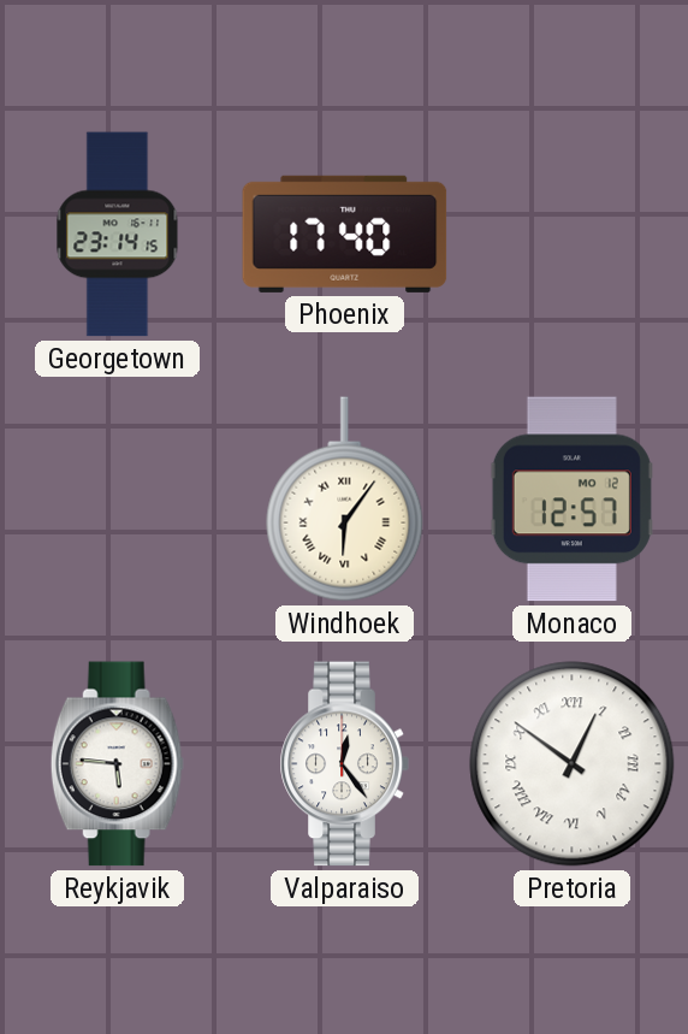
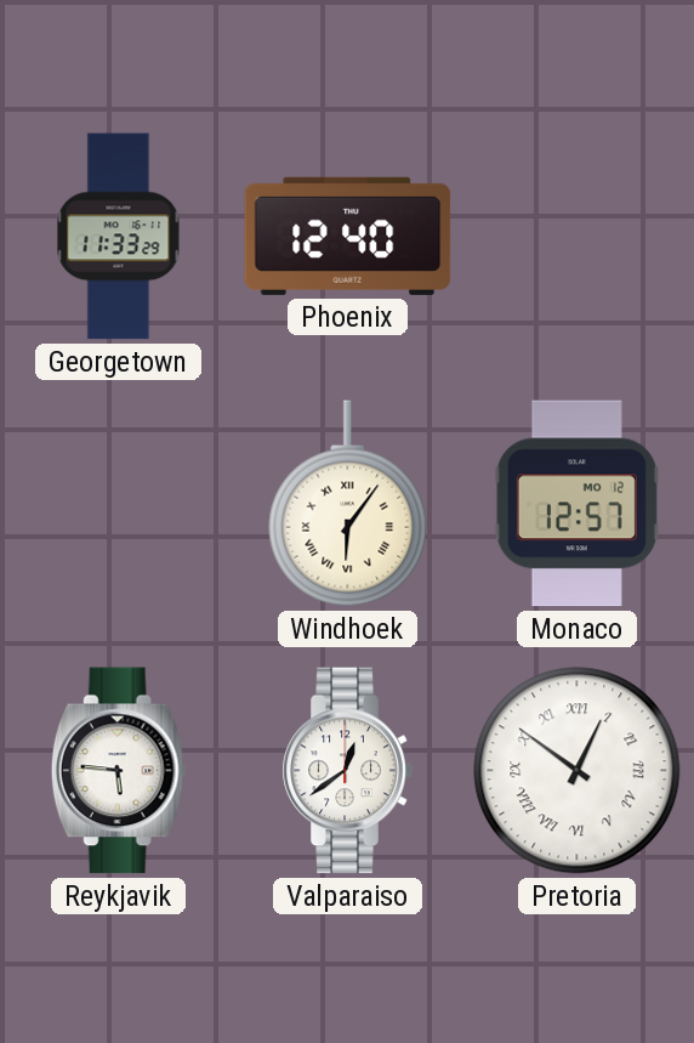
Georgetown: 23:14 -> 11:33 (119, 237)
Phoenix: 17:40 -> 12:40 (348, 236)
Valparaiso: 12:24 -> 12:39 (347, 771)
